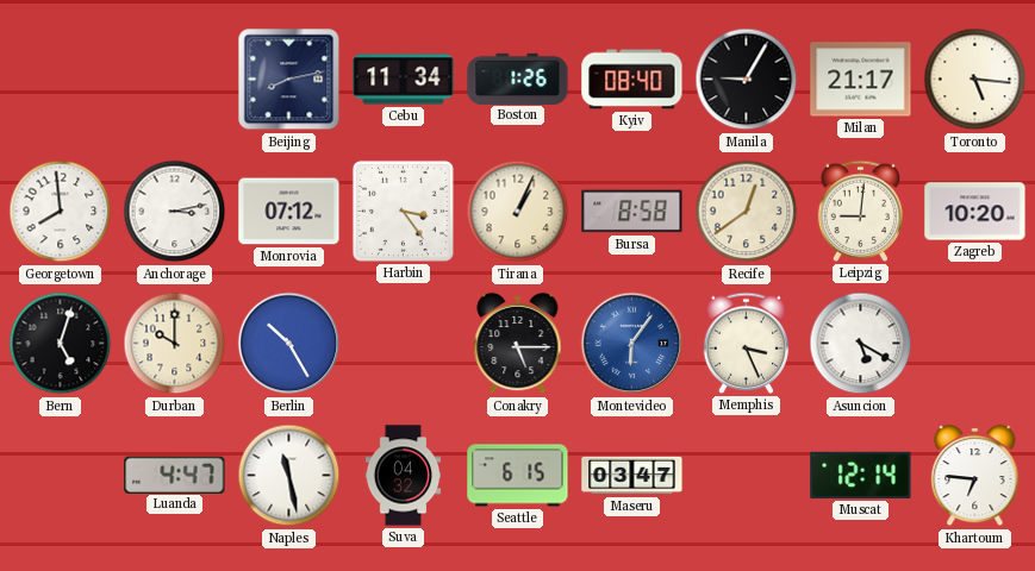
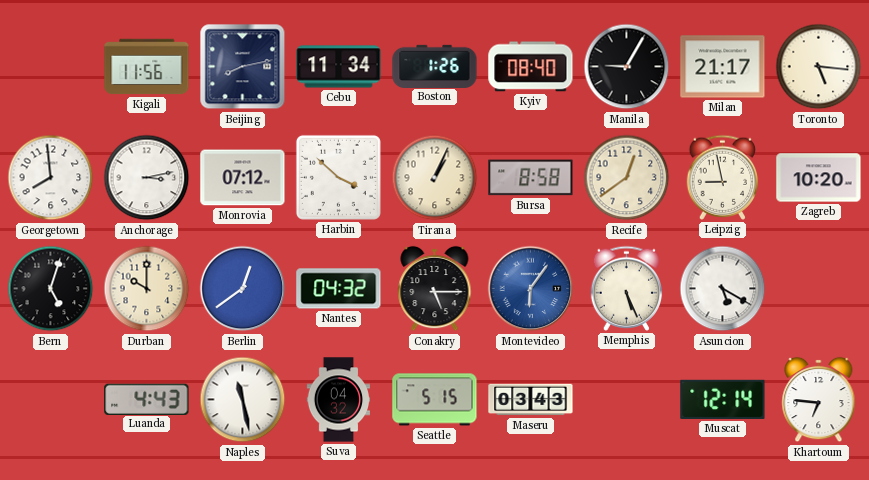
Kigali: none -> 11:56 (147, 67)
Harbin: 3:24 -> 3:52 (338, 177)
Leipzig: 9:01 -> 8:58 (723, 177)
Berlin: 10:25 -> 12:39 (243, 289)
Nantes: none -> 04:32 (339, 289)
Memphis: 3:26 -> 5:26 (627, 288)
Luanda: 4:47 -> 4:43 (147, 399)
Seattle: 6:15 -> 5:15 (435, 400)
Maseru: 03:47 -> 03:43 (531, 400)
